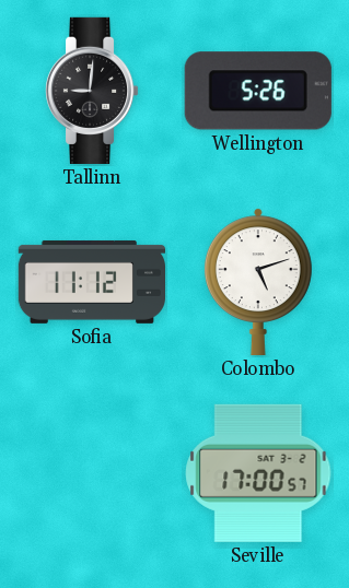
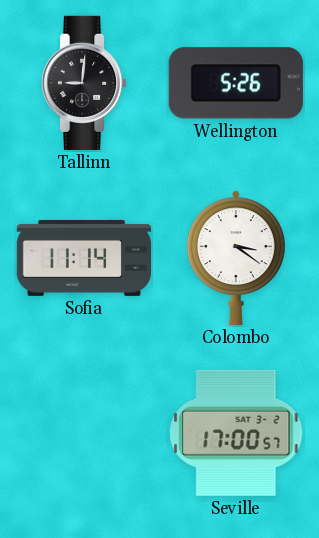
Sofia: 11:12 -> 11:14 (83, 258)
Colombo: 5:12 -> 3:21 (236, 258)
